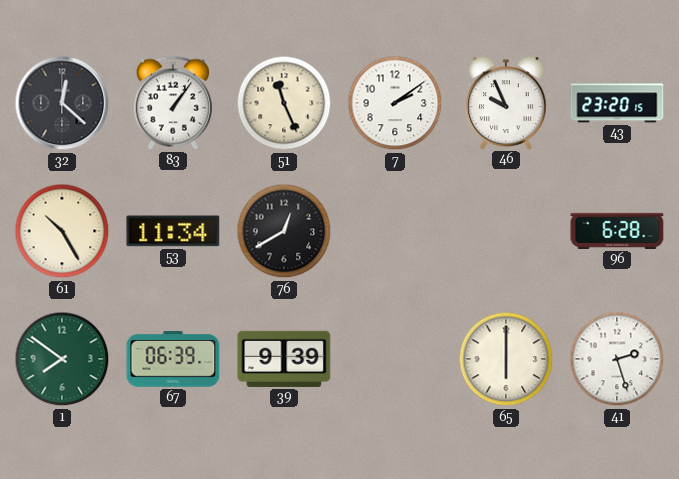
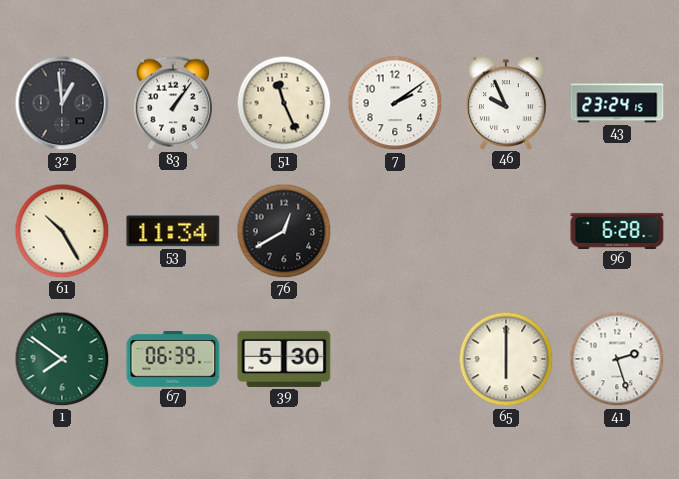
32: 12:22 -> 12:59 (62, 103)
43: 23:20 -> 23:24 (617, 103)
39: 9:39 -> 5:30 (284, 359)
